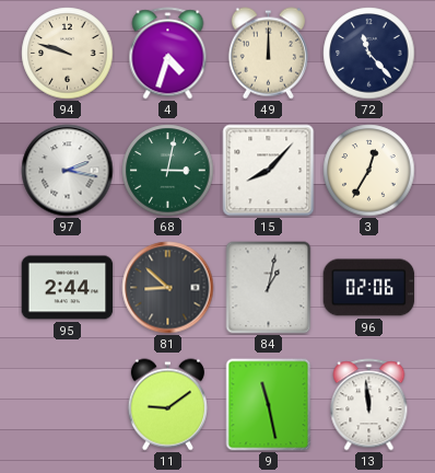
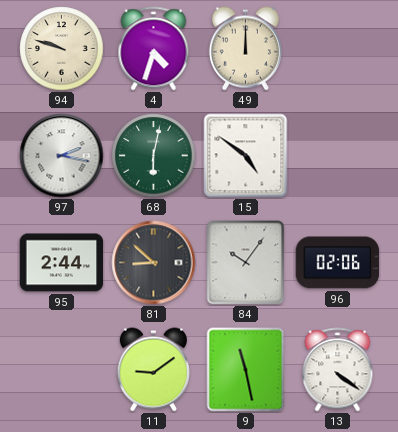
72: 11:23 -> none (369, 54)
68: 3:02 -> 6:02 (154, 156)
15: 8:07 -> 4:51 (246, 156)
3: 12:35 -> none (369, 171)
84: 1:02 -> 10:06 (246, 263)
13: 11:59 -> 4:21 (338, 370)
